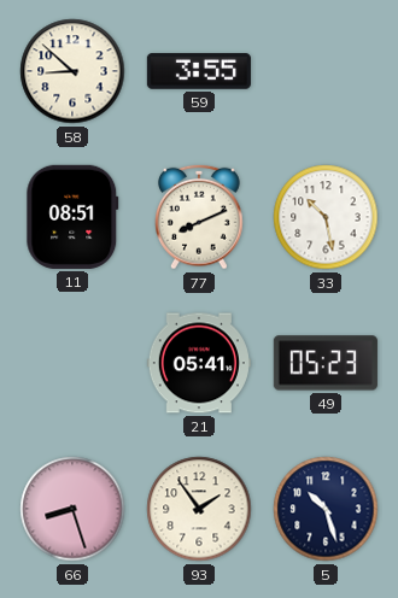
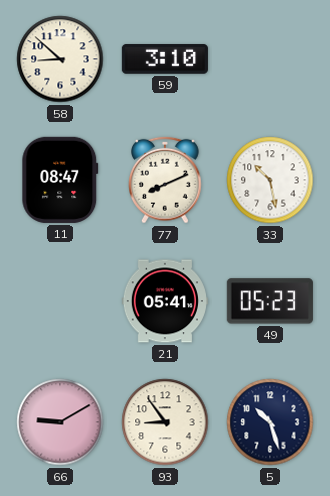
59: 3:55 -> 3:10 (165, 59)
11: 08:51 -> 08:47 (60, 180)
66: 8:27 -> 9:10 (60, 422)
93: 1:54 -> 8:54 (165, 422)
